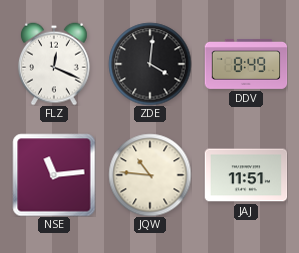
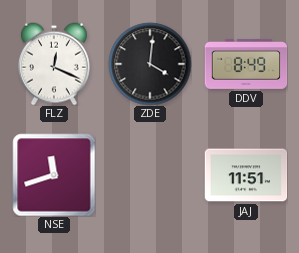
NSE: 11:14 -> 11:42 (54, 175)
JQW: 10:46 -> none (150, 175)
